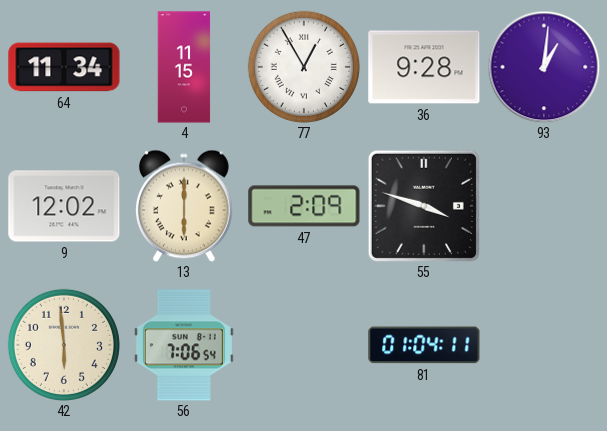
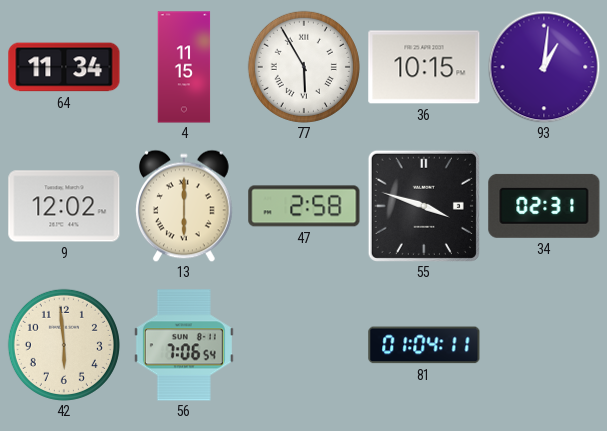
77: 12:55 -> 5:55 (304, 67)
36: 9:28 -> 10:15 (424, 67)
47: 2:09 -> 2:58 (304, 206)
34: none -> 02:31 (544, 206)
